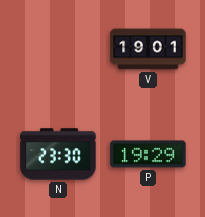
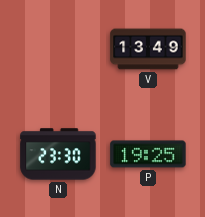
V: 19:01 -> 13:49 (148, 49)
P: 19:29 -> 19:25 (148, 154)
